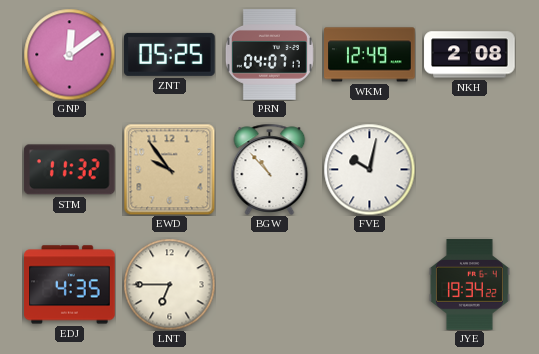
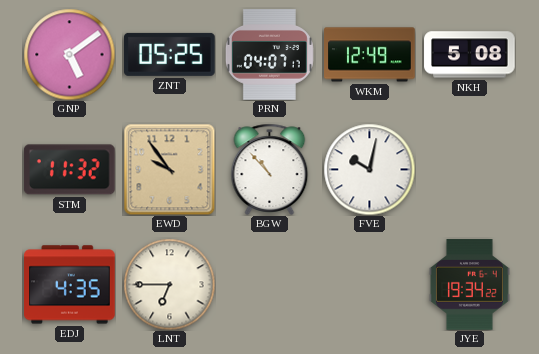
GNP: 12:09 -> 5:09 (69, 54)
NKH: 2:08 -> 5:08 (470, 55)
